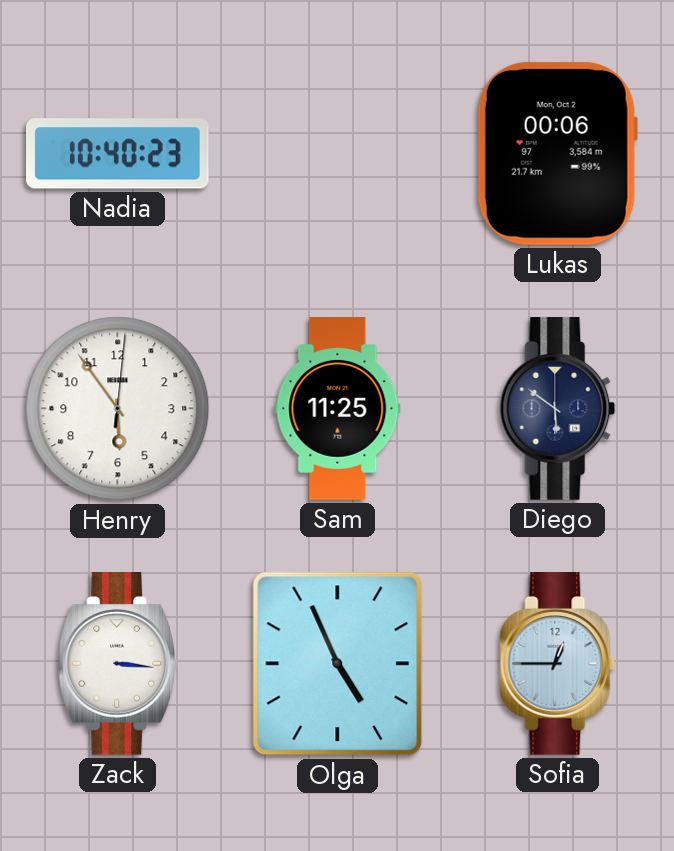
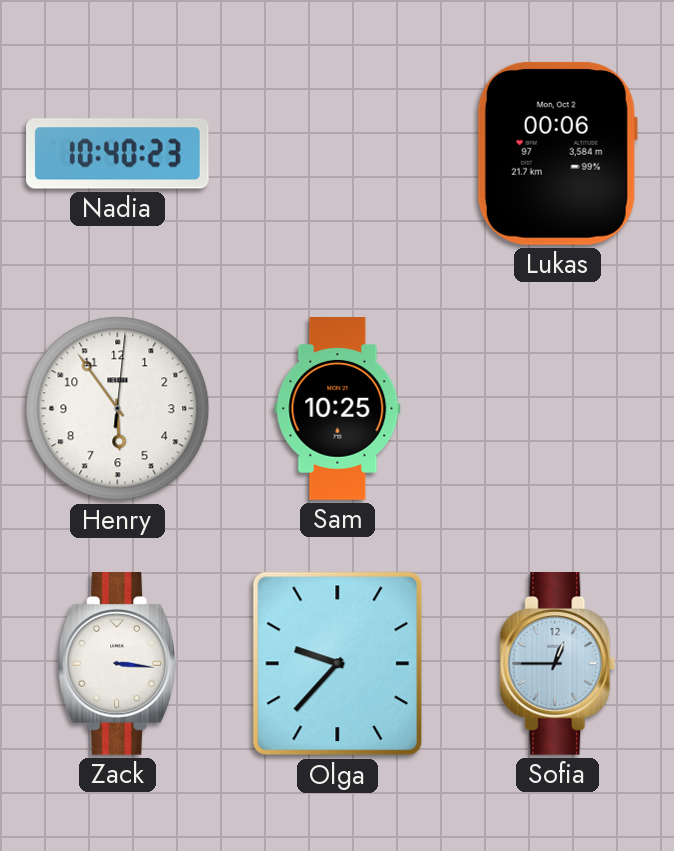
Sam: 11:25 -> 10:25 (338, 409)
Diego: 5:51 -> none (558, 409)
Olga: 4:56 -> 9:37 (338, 664)
